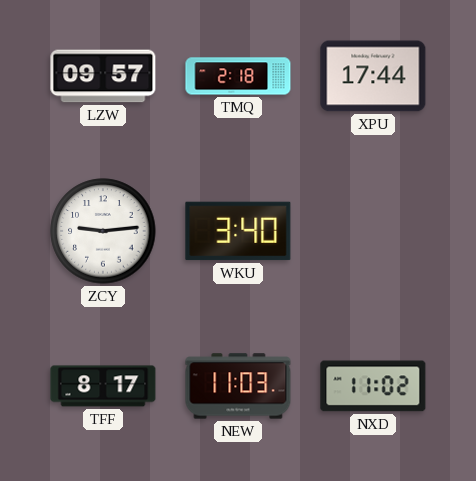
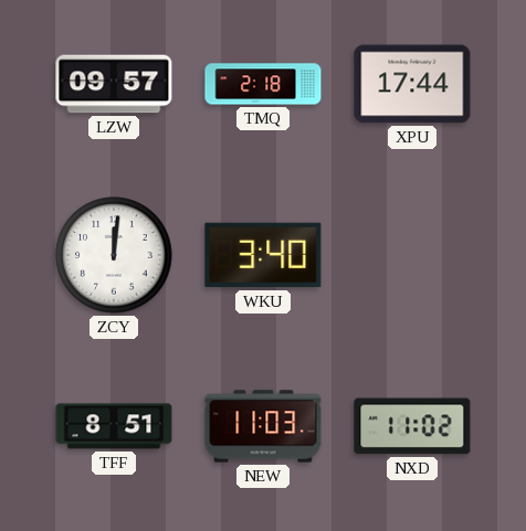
ZCY: 9:14 -> 12:01 (114, 255)
TFF: 8:17 -> 8:51 (114, 426)
